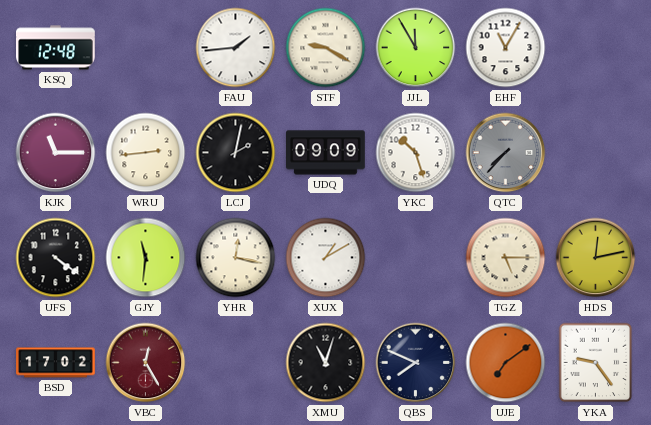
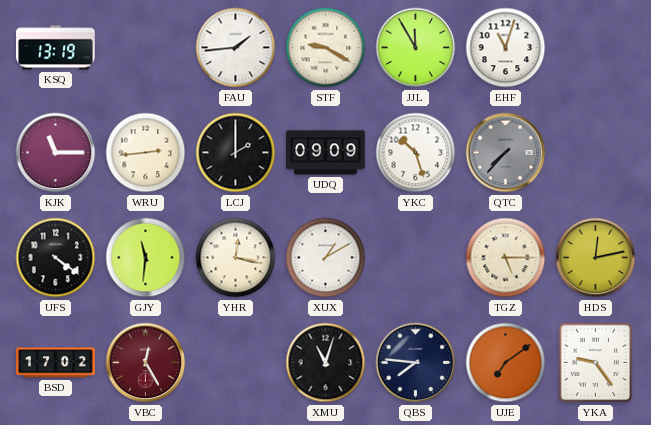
KSQ: 12:48 -> 13:19 (56, 48)
EHF: 11:05 -> 11:03 (506, 48)
LCJ: 2:02 -> 2:00 (236, 153)
QBS: 7:49 -> 7:46 (416, 363)
